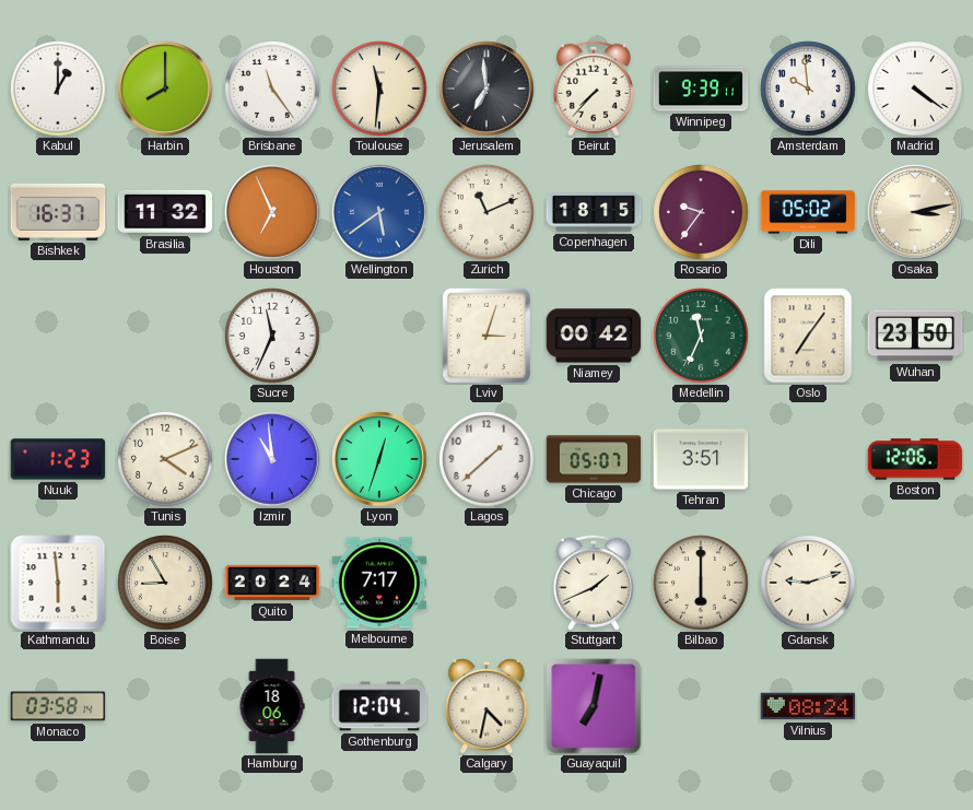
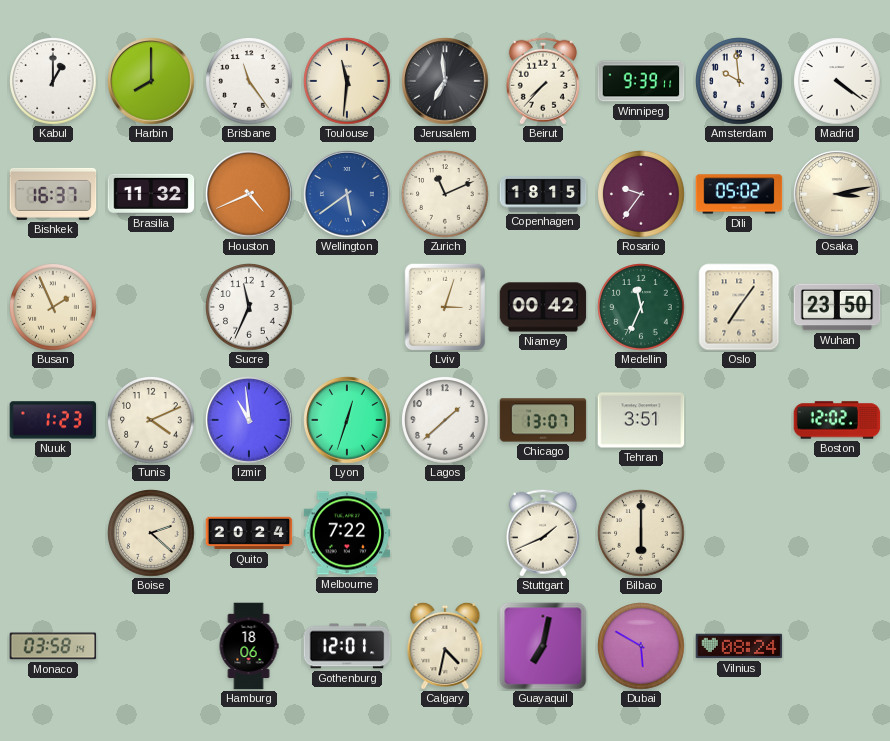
Houston: 6:56 -> 4:41 (249, 194)
Busan: none -> 1:56 (53, 307)
Chicago: 05:07 -> 13:07 (543, 420)
Boston: 12:06 -> 12:02 (837, 420)
Kathmandu: 5:59 -> none (58, 583)
Boise: 8:55 -> 2:22 (151, 533)
Melbourne: 7:17 -> 7:22 (347, 533)
Gdansk: 9:12 -> none (808, 583)
Gothenburg: 12:04 -> 12:01 (347, 646)
Dubai: none -> 5:50 (641, 646)
